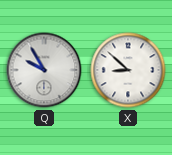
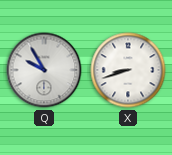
X: 8:52 -> 8:42 (128, 70)
